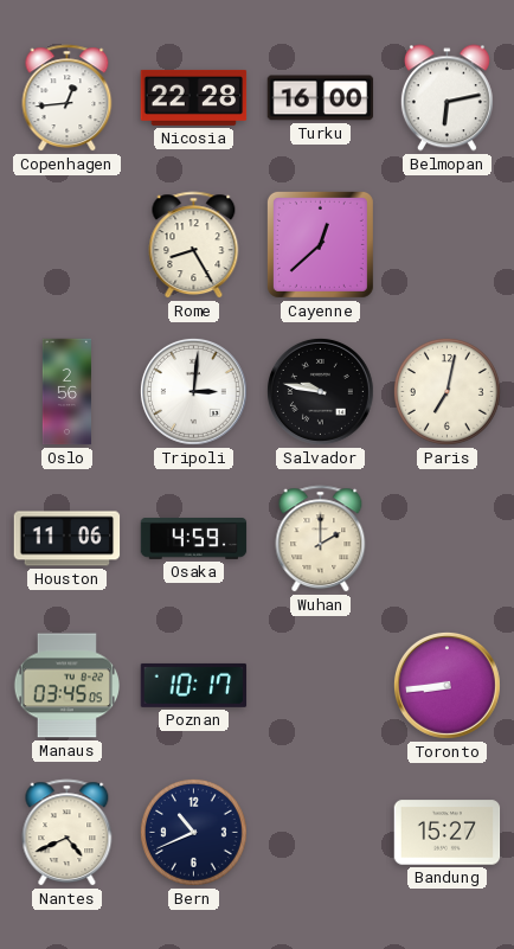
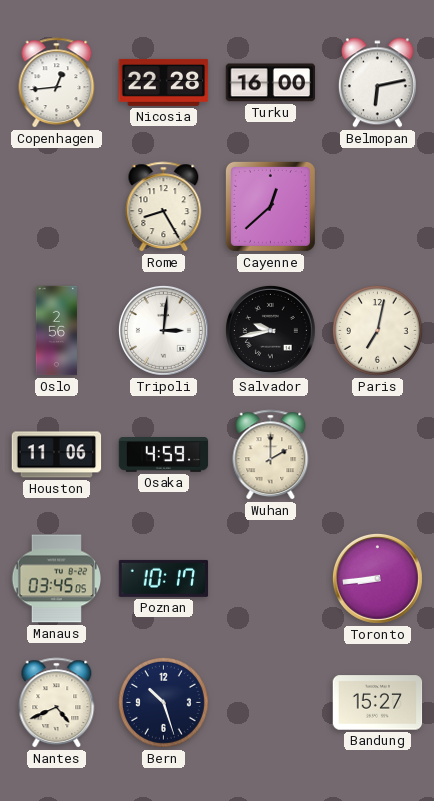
Salvador: 9:47 -> 9:43 (270, 330)
Bern: 10:41 -> 10:27 (163, 702)
